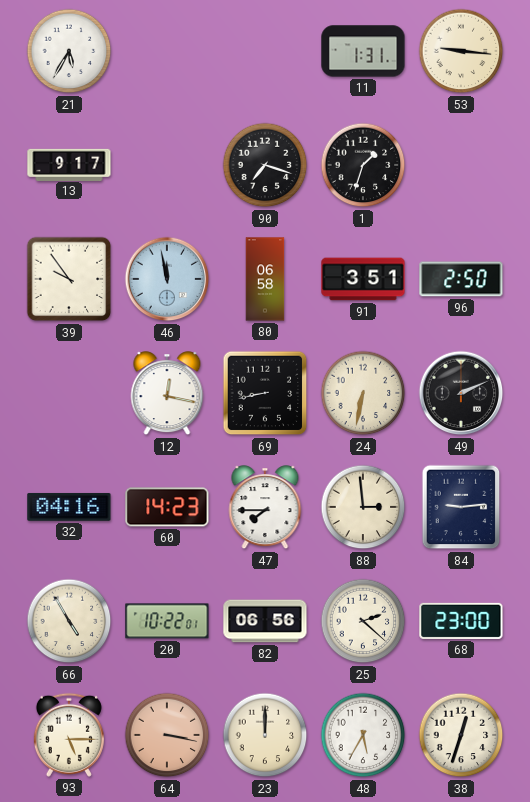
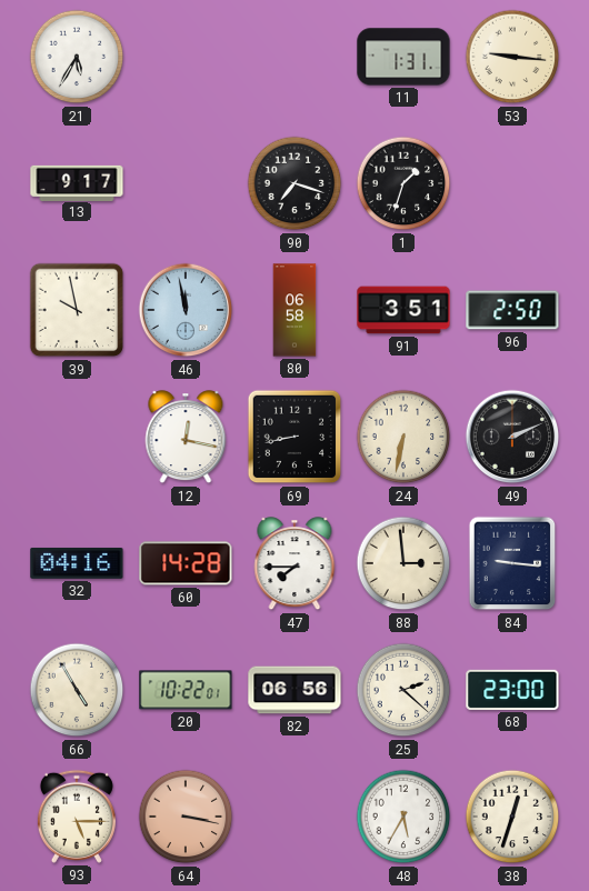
39: 9:54 -> 9:58 (77, 310)
60: 14:23 -> 14:28 (186, 563)
84: 9:14 -> 9:16 (512, 563)
23: 12:00 -> none (265, 735)
